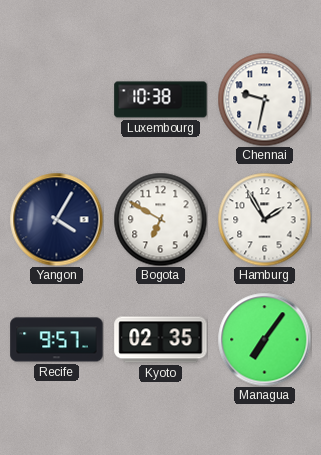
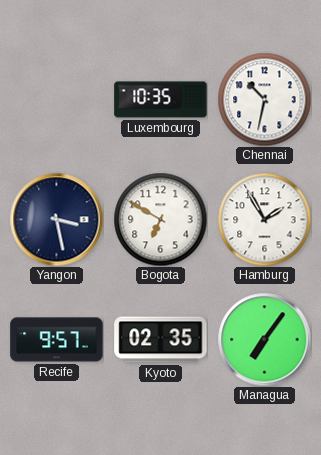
Luxembourg: 10:38 -> 10:35 (161, 100)
Chennai: 9:32 -> 10:32 (264, 99)
Yangon: 4:05 -> 3:28 (56, 219)
